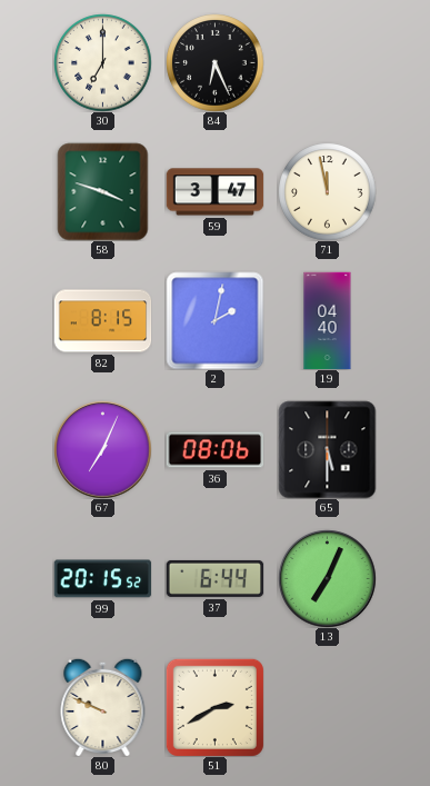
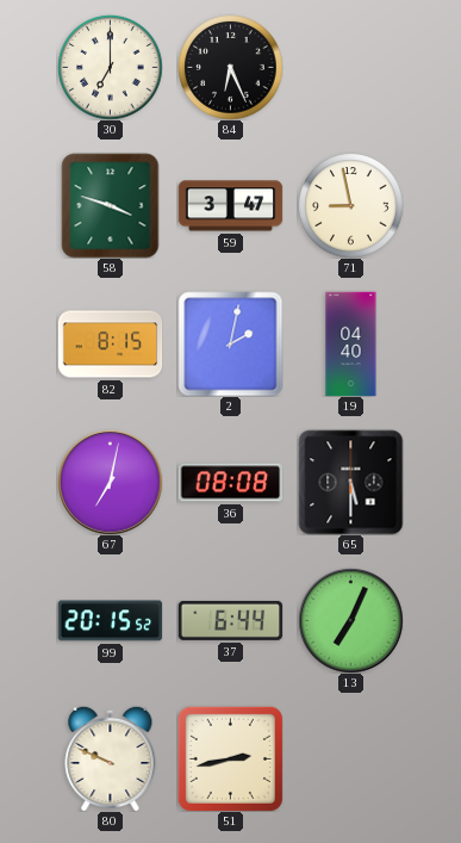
71: 11:58 -> 8:58 (350, 205)
67: 7:04 -> 7:02 (110, 482)
36: 08:06 -> 08:08 (230, 483)
51: 2:40 -> 2:43 (230, 758)
